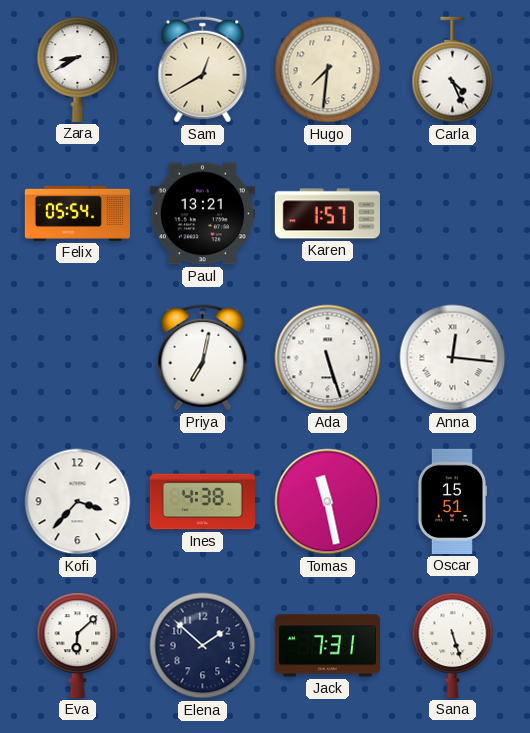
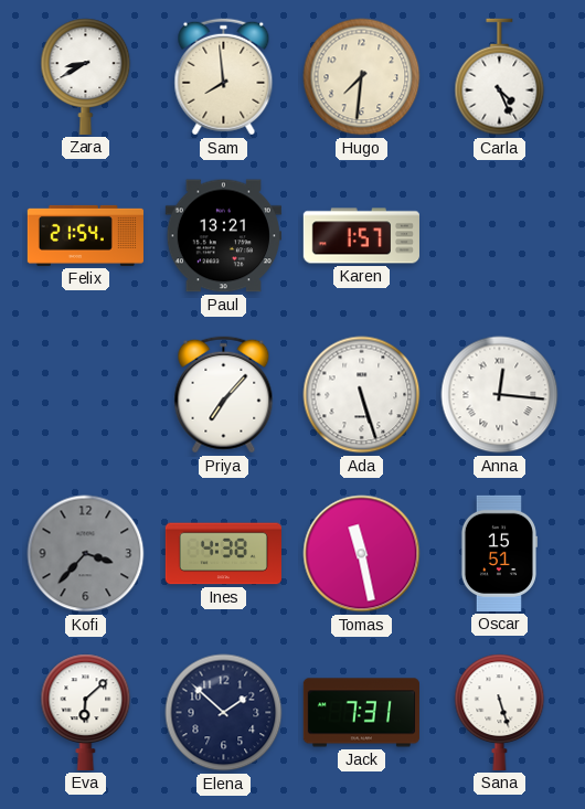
Sam: 12:40 -> 7:59 (224, 77)
Felix: 05:54 -> 21:54 (85, 235)
Priya: 7:02 -> 7:07 (224, 395)
Kofi dial: white -> grey (86, 554)
